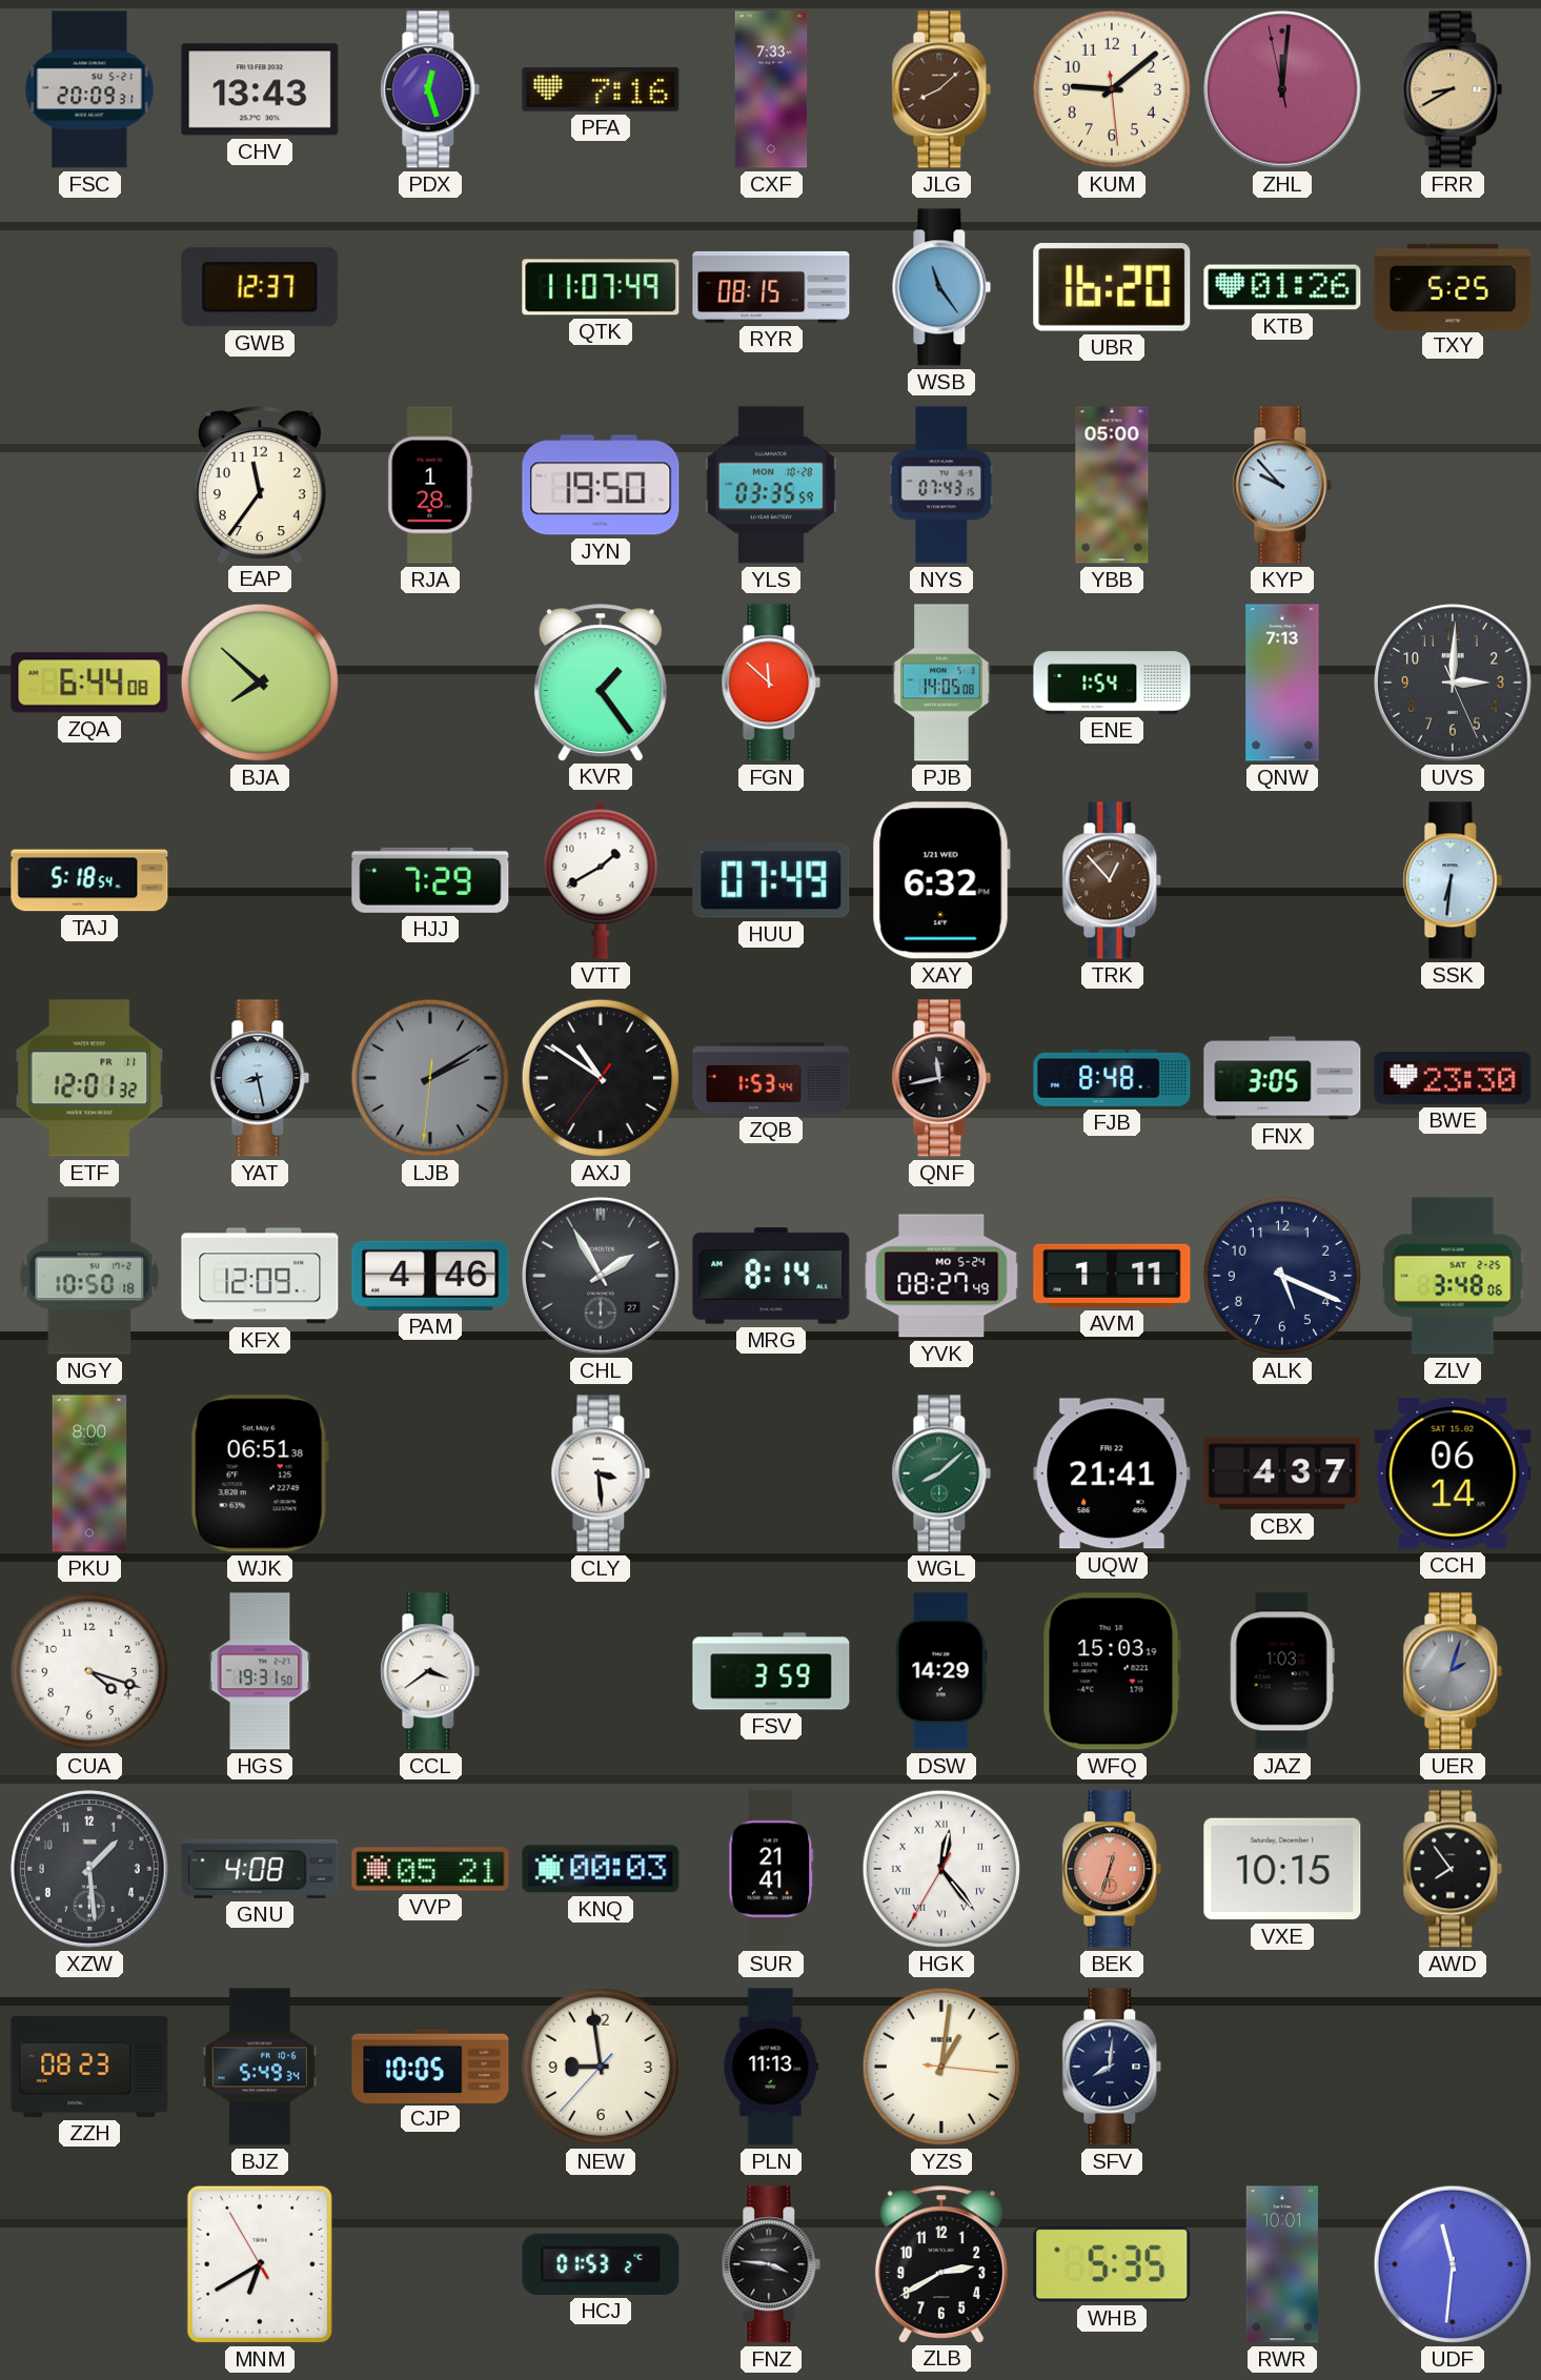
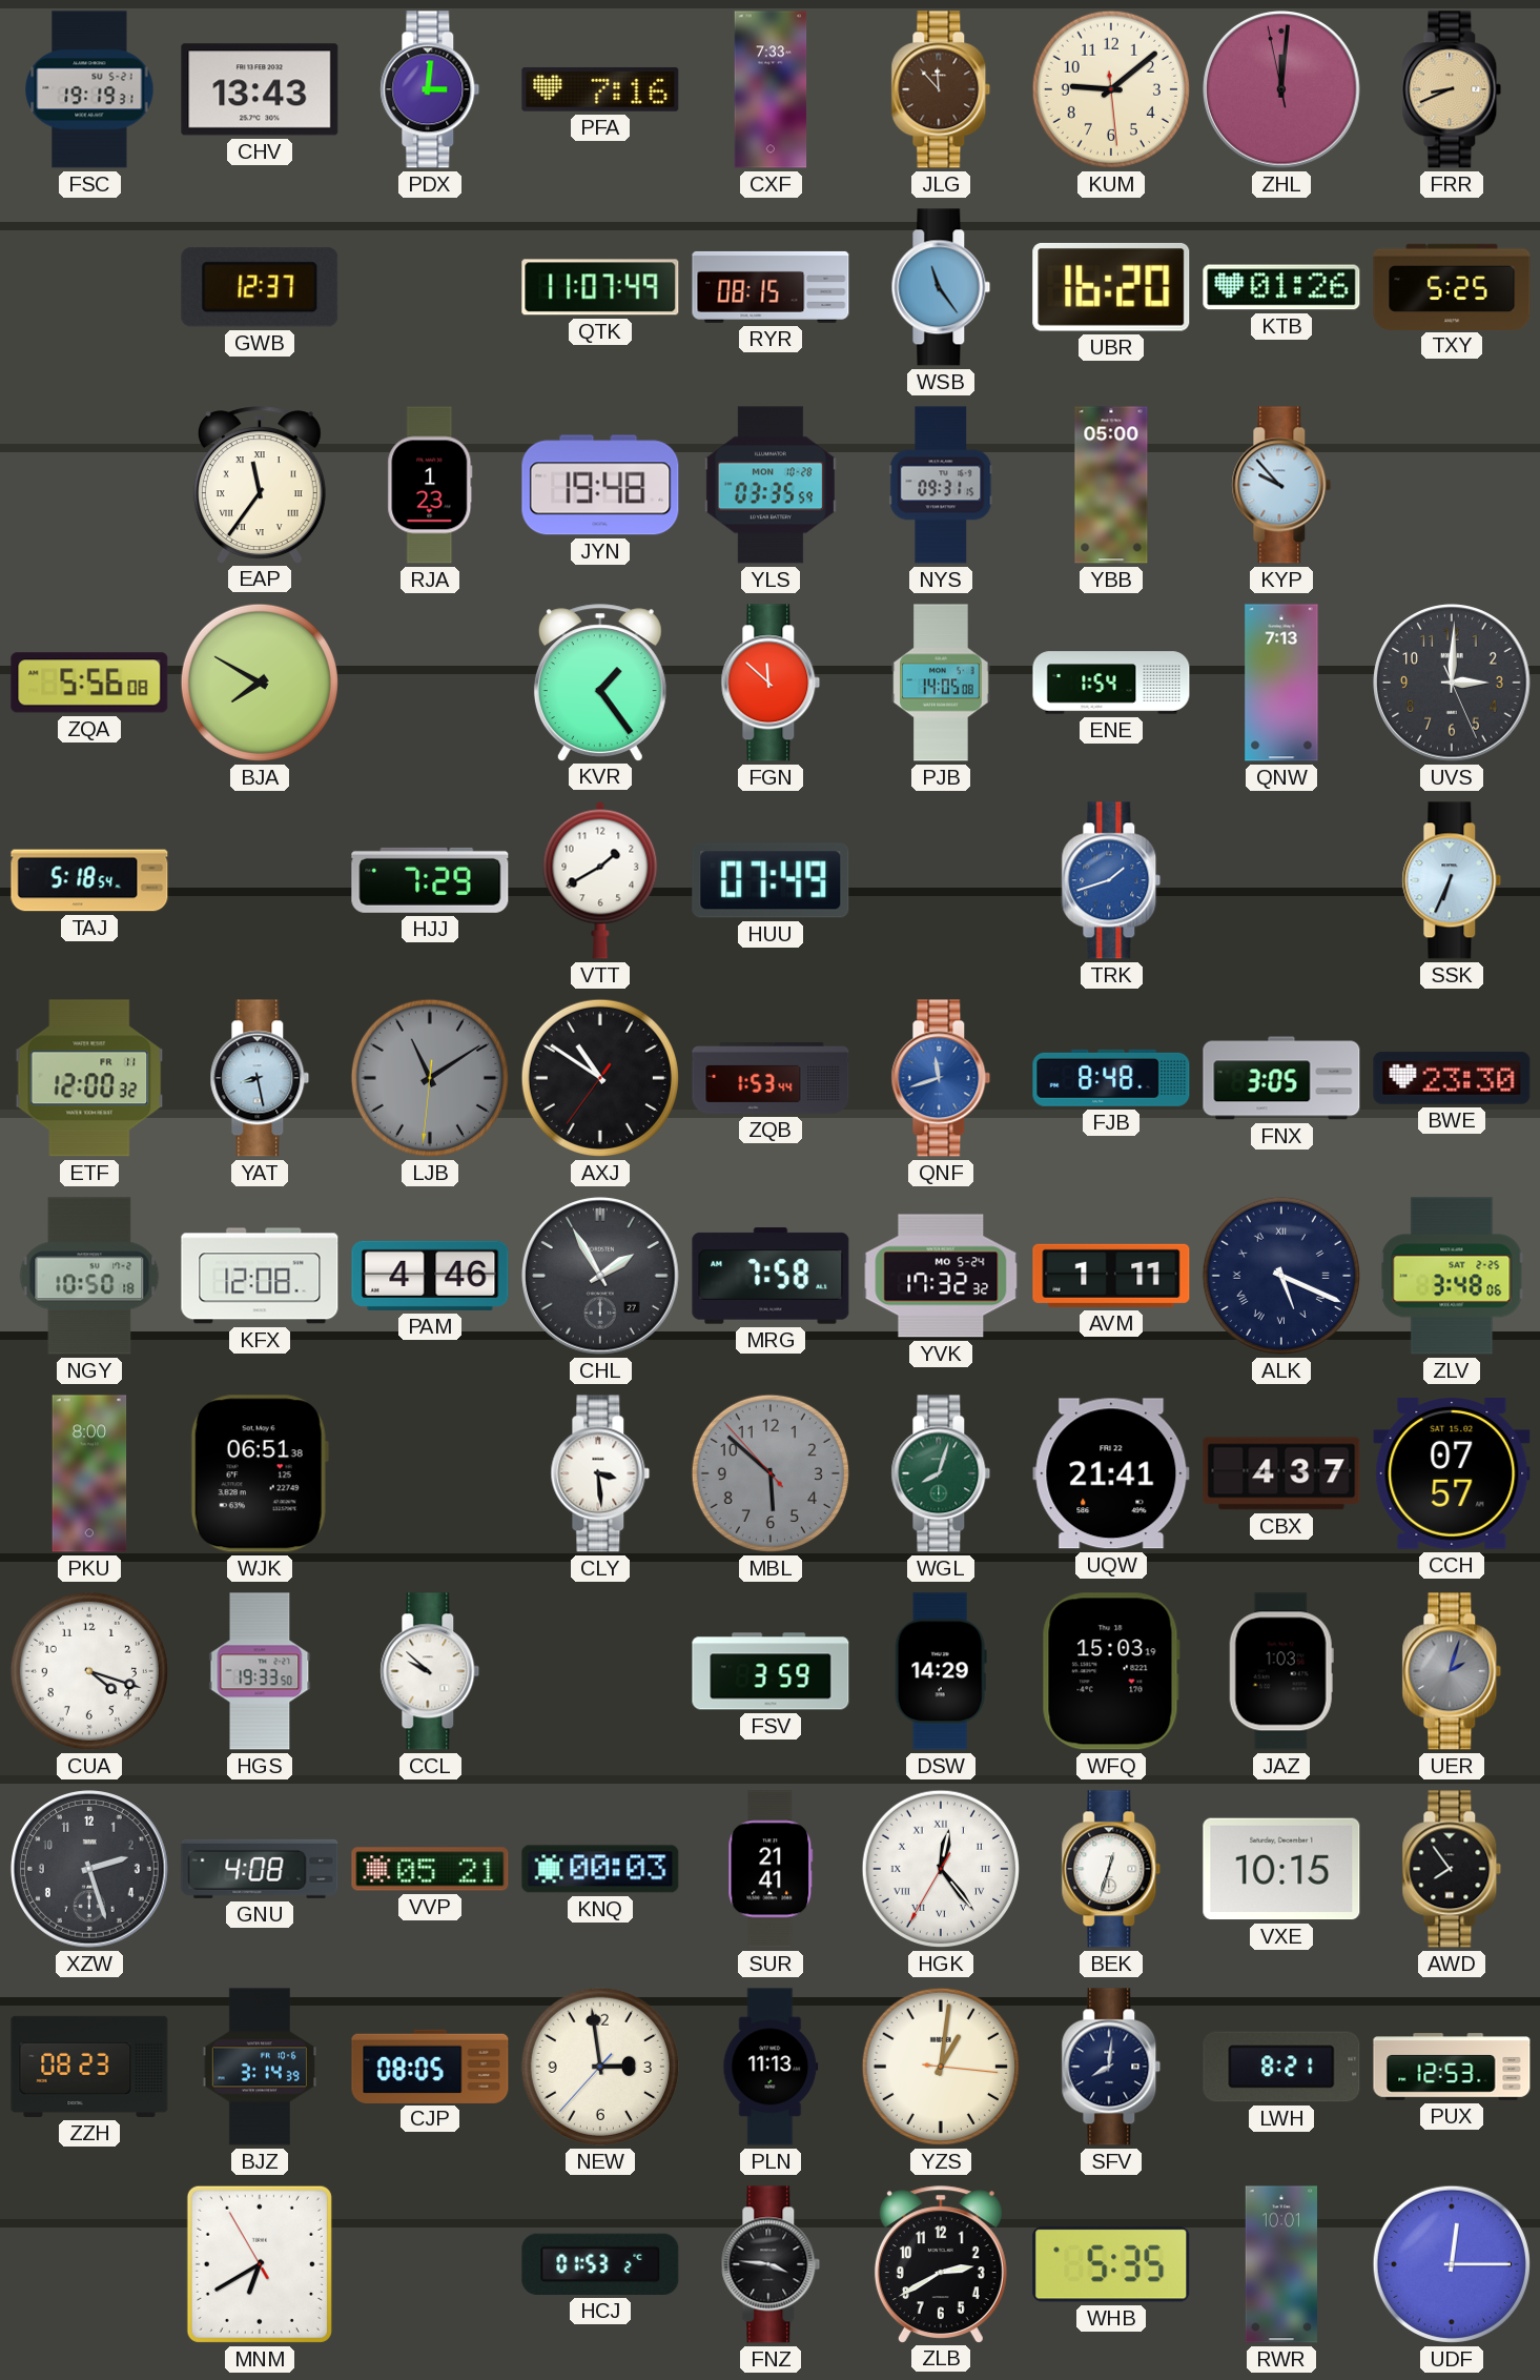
FSC: 20:09 -> 19:19 (89, 89)
PDX: 12:27 -> 3:01 (430, 89)
JLG: 8:08 -> 11:53 (941, 89)
FRR: 8:40 -> 8:41 (1452, 89)
EAP numerals: Arabic -> Roman (260, 485)
RJA: 1:28 -> 1:23 (430, 485)
JYN: 19:50 -> 19:48 (600, 485)
NYS: 07:43 -> 09:31 (941, 485)
ZQA: 6:44 -> 5:56 (89, 683)
BJA: 7:52 -> 7:50 (260, 683)
XAY: 6:32 -> none (941, 880)
TRK: 12:53 -> 1:42 (1111, 880)
TRK dial: brown -> blue (1111, 880)
SSK: 6:31 -> 6:34 (1452, 880)
ETF: 12:01 -> 12:00 (89, 1078)
LJB: 2:09 -> 11:09 (430, 1078)
QNF: 11:43 -> 11:42 (941, 1078)
QNF dial: black -> blue (941, 1078)
KFX: 12:09 -> 12:08 (260, 1276)
MRG: 8:14 -> 7:58 (771, 1276)
YVK: 08:27 -> 17:32 (941, 1276)
ALK numerals: Arabic -> Roman (1281, 1276)
MBL: none -> 5:51 (771, 1473)
WGL: 8:08 -> 8:03 (941, 1473)
CCH: 06:14 -> 07:57 (1452, 1473)
HGS: 19:31 -> 19:33 (260, 1671)
CCL: 3:39 -> 9:52 (430, 1671)
XZW: 1:29 -> 2:27 (89, 1869)
BEK dial: salmon -> white (1111, 1869)
BJZ: 5:49 -> 3:14 (259, 2067)
CJP: 10:05 -> 08:05 (430, 2066)
NEW: 8:58 -> 2:58 (600, 2067)
LWH: none -> 8:21 (1281, 2067)
PUX: none -> 12:53 (1452, 2067)
UDF: 11:31 -> 12:15 (1452, 2264)
